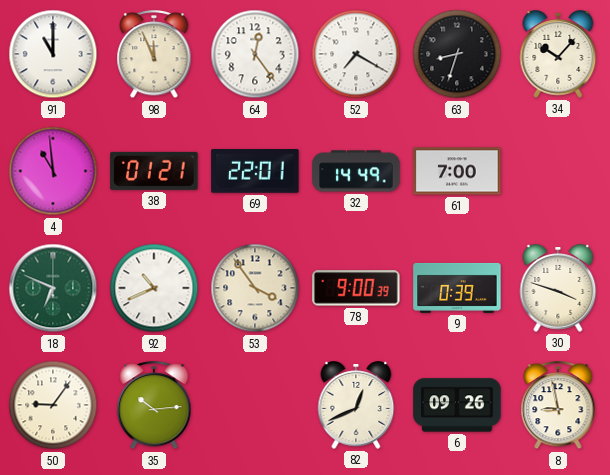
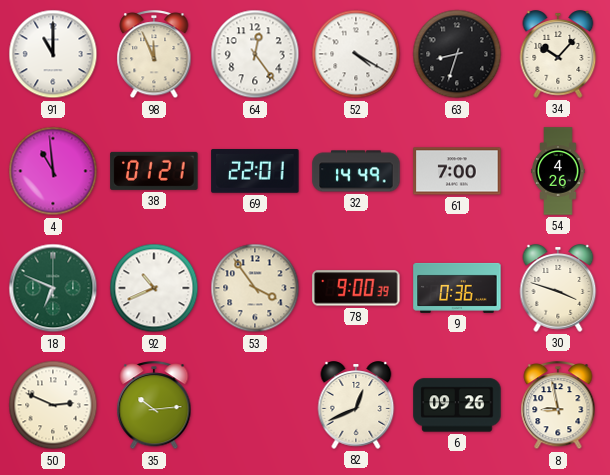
52: 7:20 -> 4:20 (356, 54)
54: none -> 4:26 (558, 171)
9: 0:39 -> 0:36 (457, 288)
50: 9:06 -> 2:49 (53, 405)
